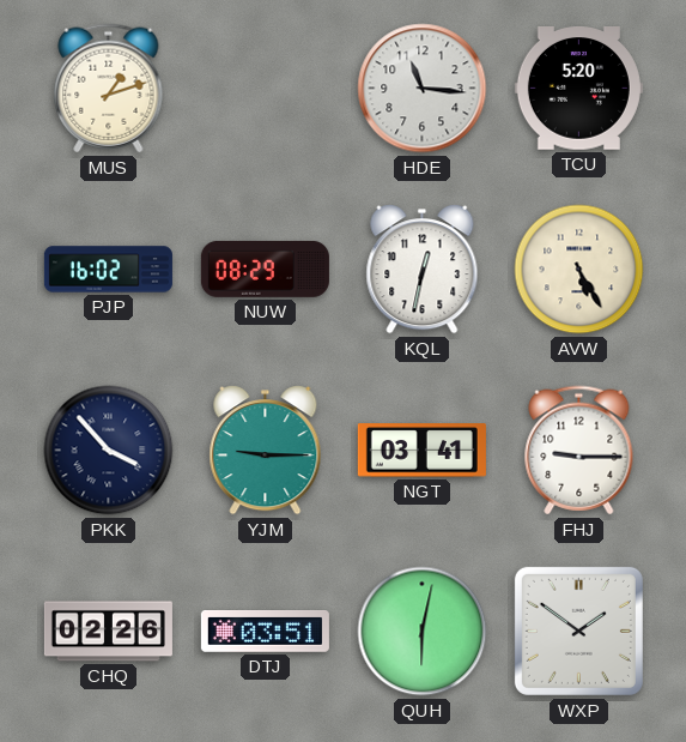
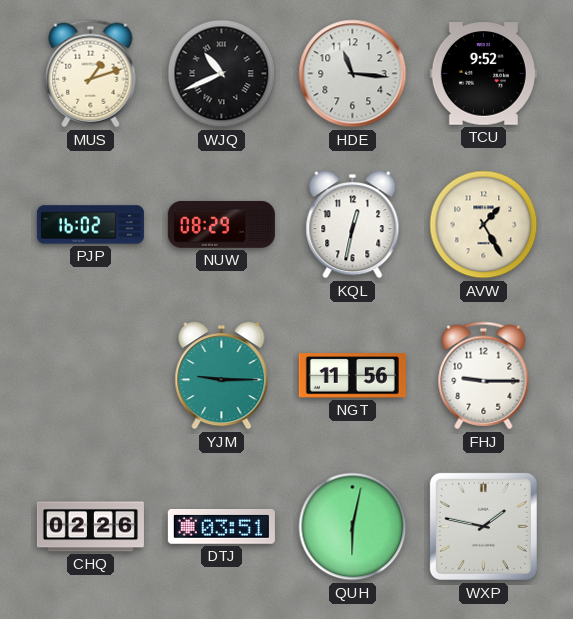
WJQ: none -> 10:41 (222, 74)
TCU: 5:20 -> 9:52 (483, 74)
AVW: 5:25 -> 1:25 (484, 225)
PKK: 3:53 -> none (109, 451)
NGT: 03:41 -> 11:56 (352, 376)
WXP: 1:51 -> 1:47 (483, 526)
